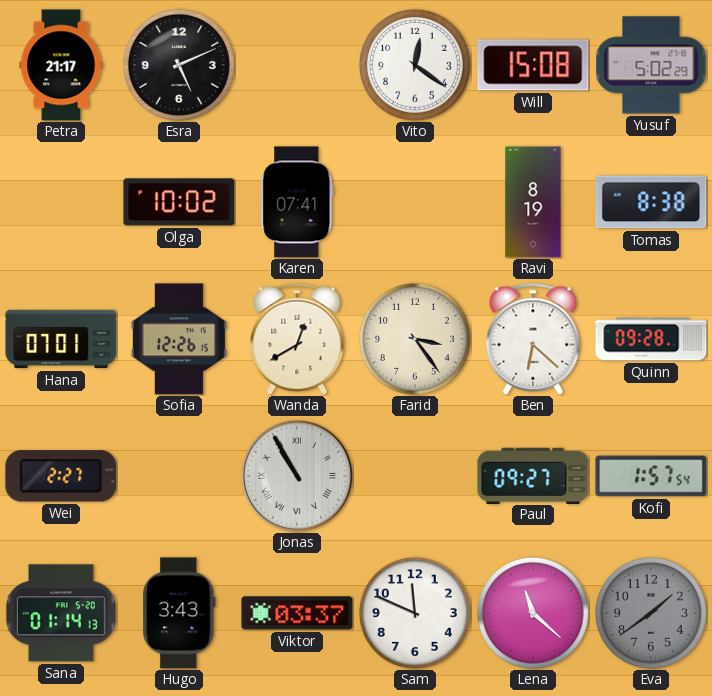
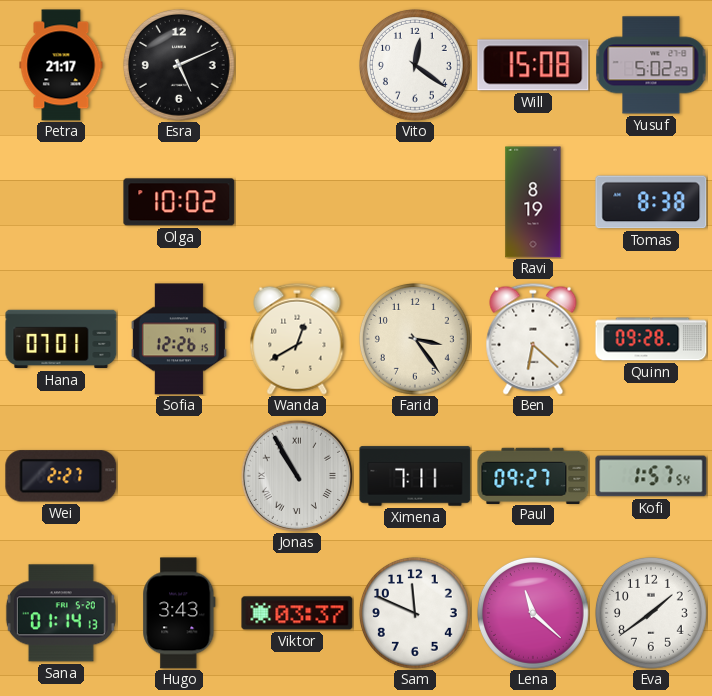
Karen: 07:41 -> none (297, 202)
Ximena: none -> 7:11 (415, 476)
Eva dial: grey -> white (651, 613)
